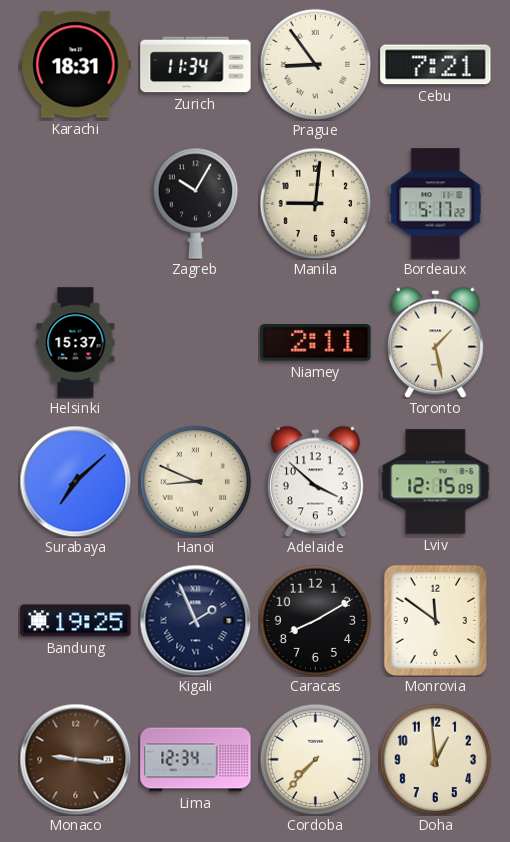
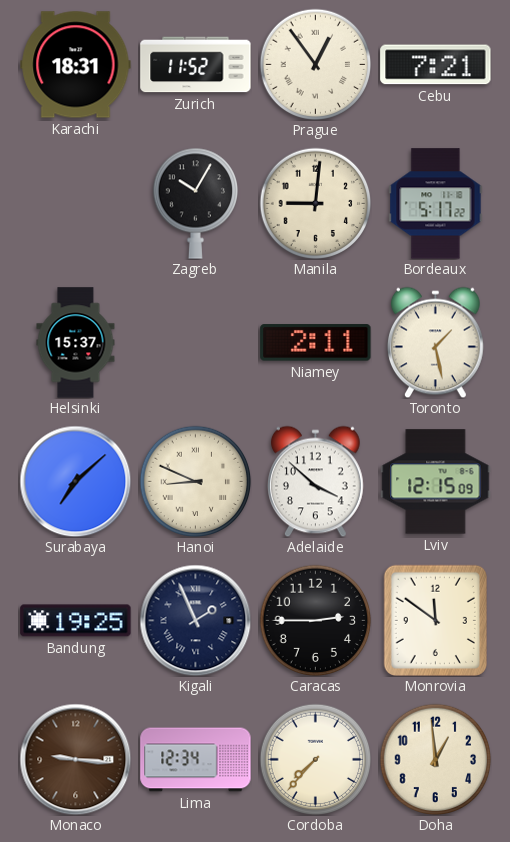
Zurich: 11:34 -> 11:52 (196, 65)
Prague: 8:54 -> 12:54 (315, 64)
Caracas: 8:10 -> 2:45 (315, 620)
